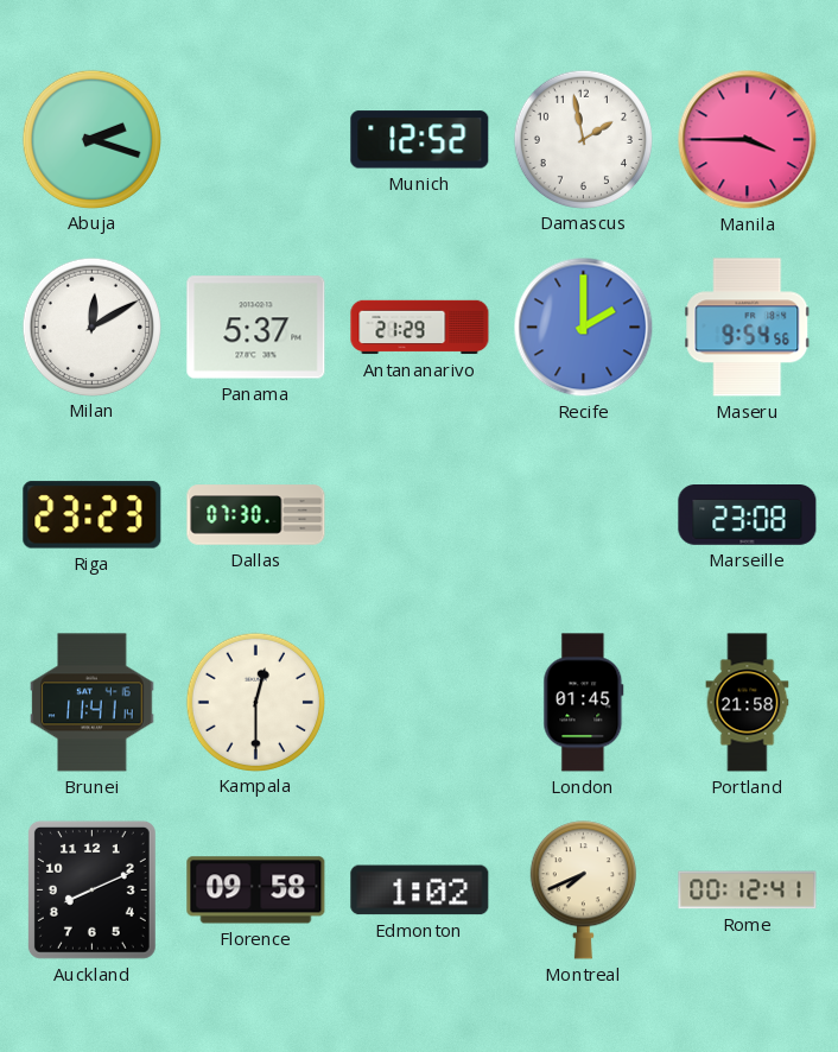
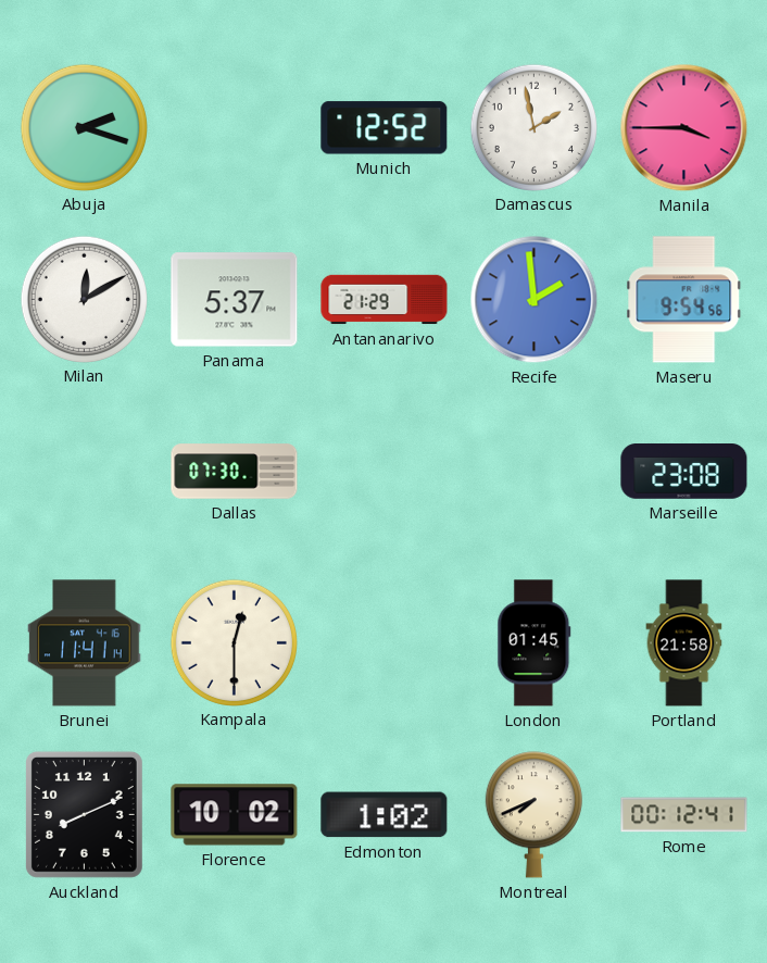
Recife: 2:00 -> 1:59 (535, 300)
Riga: 23:23 -> none (93, 515)
Florence: 09:58 -> 10:02 (235, 815)
